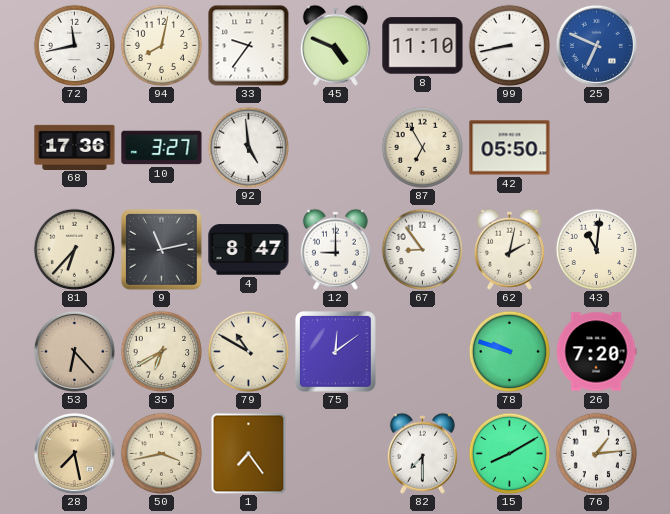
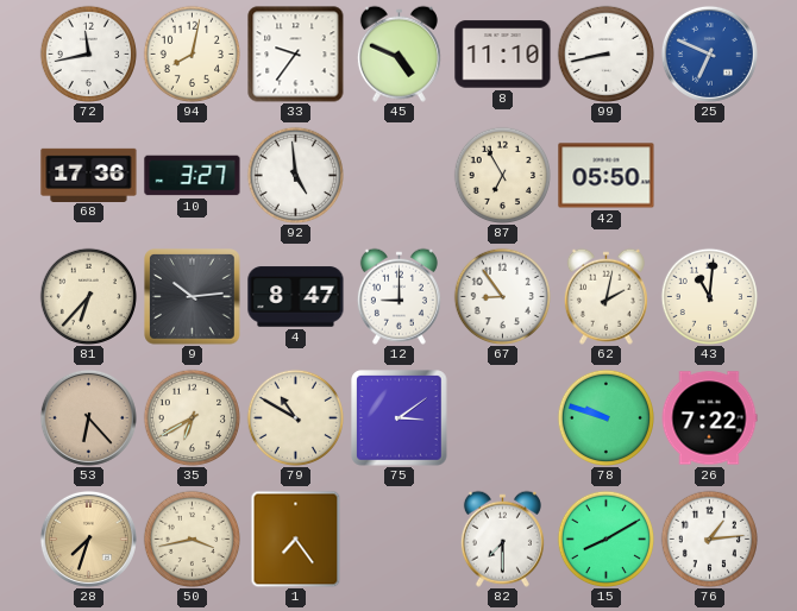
9: 11:13 -> 10:14 (193, 297)
75: 12:09 -> 3:09 (400, 418)
26: 7:20 -> 7:22 (709, 418)
28: 7:28 -> 7:33 (88, 538)
